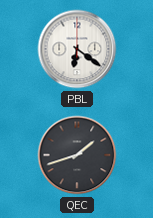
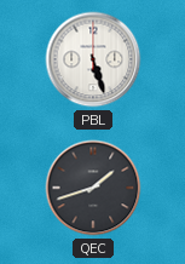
PBL: 6:21 -> 5:27 (93, 59)
